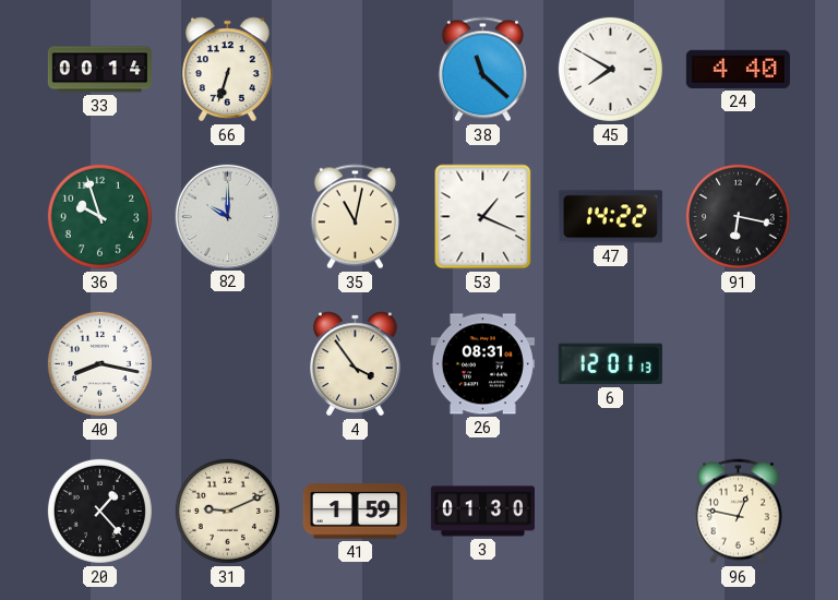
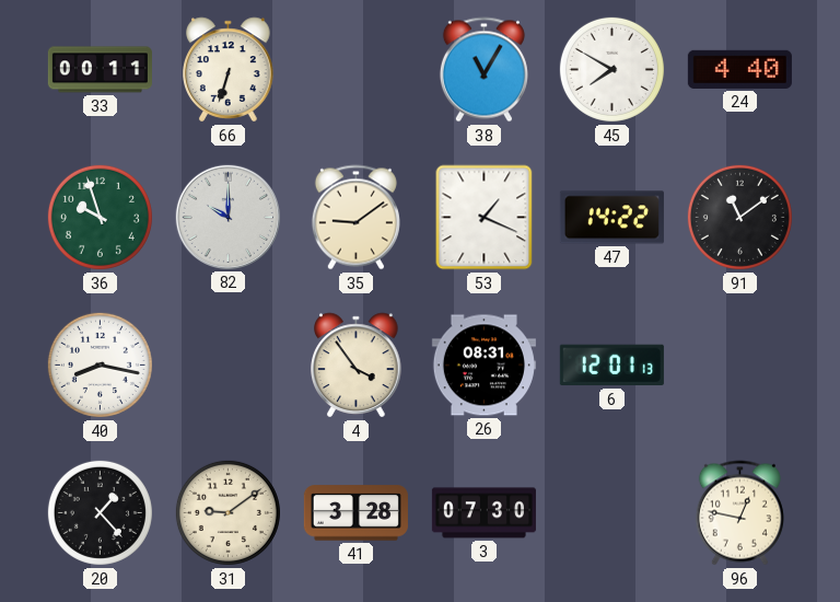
33: 00:14 -> 00:11 (100, 70)
38: 11:22 -> 11:05 (483, 70)
35: 11:02 -> 9:09 (355, 218)
91: 6:17 -> 11:09 (739, 217)
31: 9:11 -> 9:09 (227, 512)
41: 1:59 -> 3:28 (355, 513)
3: 01:30 -> 07:30 (483, 513)
